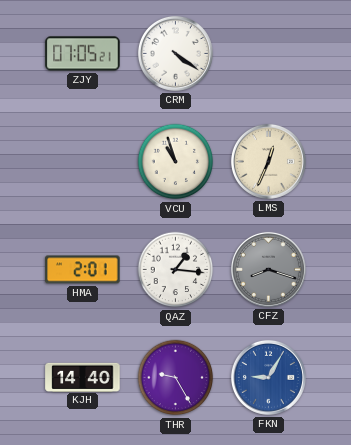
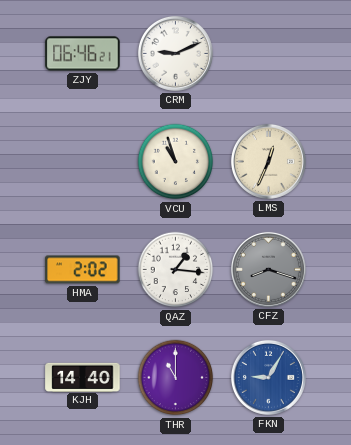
ZJY: 07:05 -> 06:46 (83, 54)
CRM: 4:21 -> 9:11 (175, 53)
HMA: 2:01 -> 2:02 (83, 270)
THR: 9:25 -> 11:00 (176, 378)
